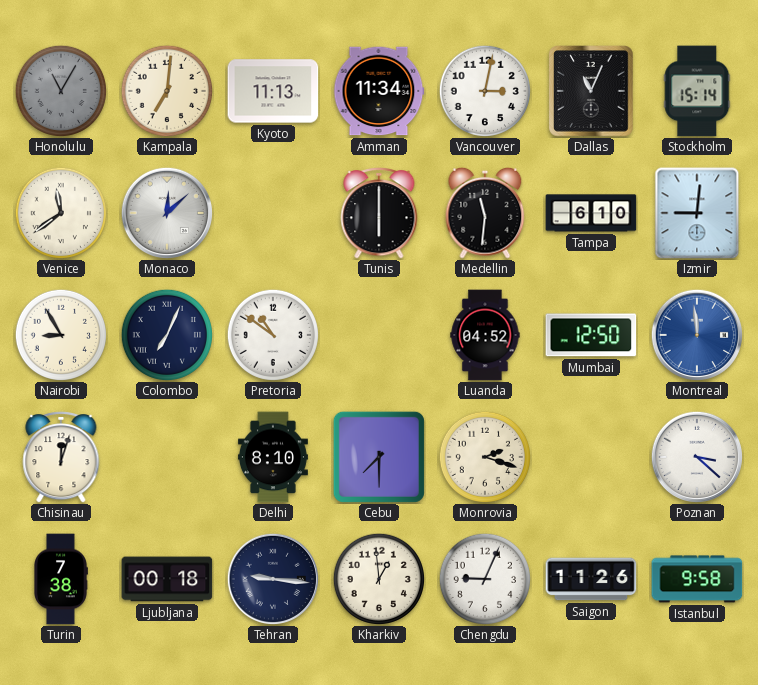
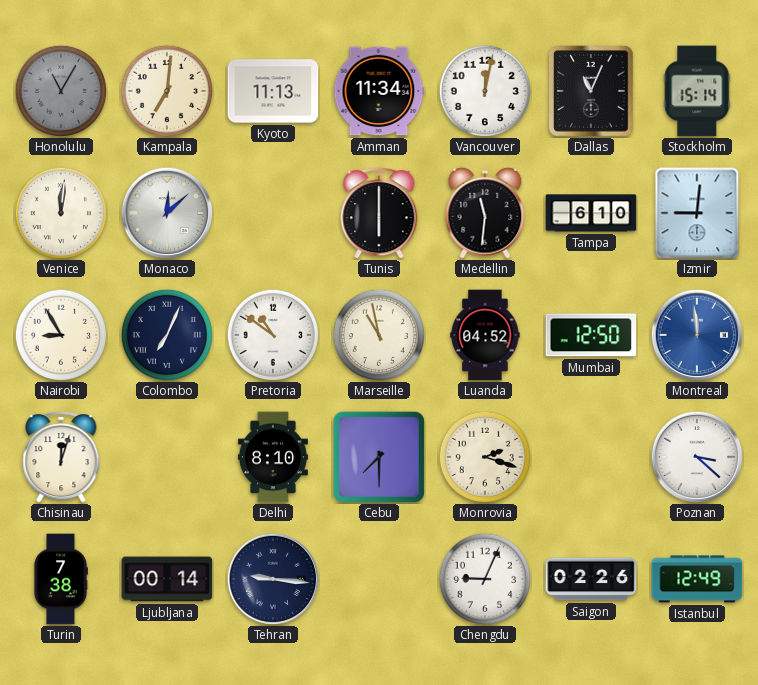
Vancouver: 3:02 -> 12:02 (484, 90)
Venice: 11:39 -> 12:01 (60, 212)
Marseille: none -> 10:58 (378, 334)
Ljubljana: 00:18 -> 00:14 (167, 579)
Kharkiv: 12:59 -> none (378, 578)
Saigon: 11:26 -> 02:26 (591, 579)
Istanbul: 9:58 -> 12:49 (697, 579)
